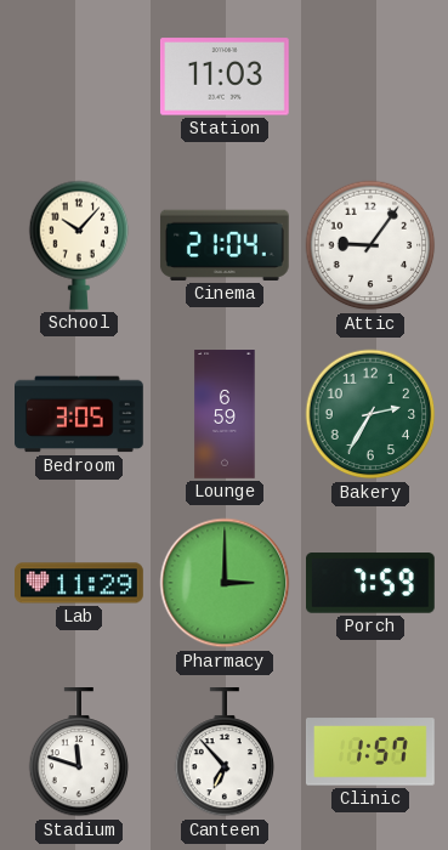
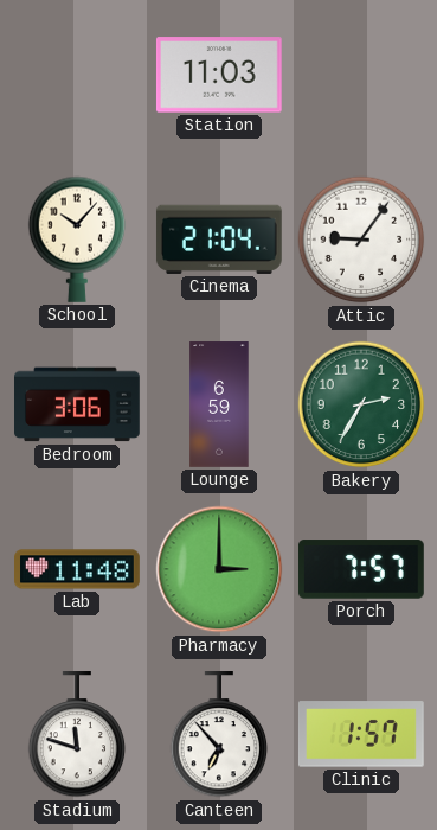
Bedroom: 3:05 -> 3:06 (78, 404)
Lab: 11:29 -> 11:48 (78, 569)
Porch: 7:59 -> 7:57 (362, 569)
